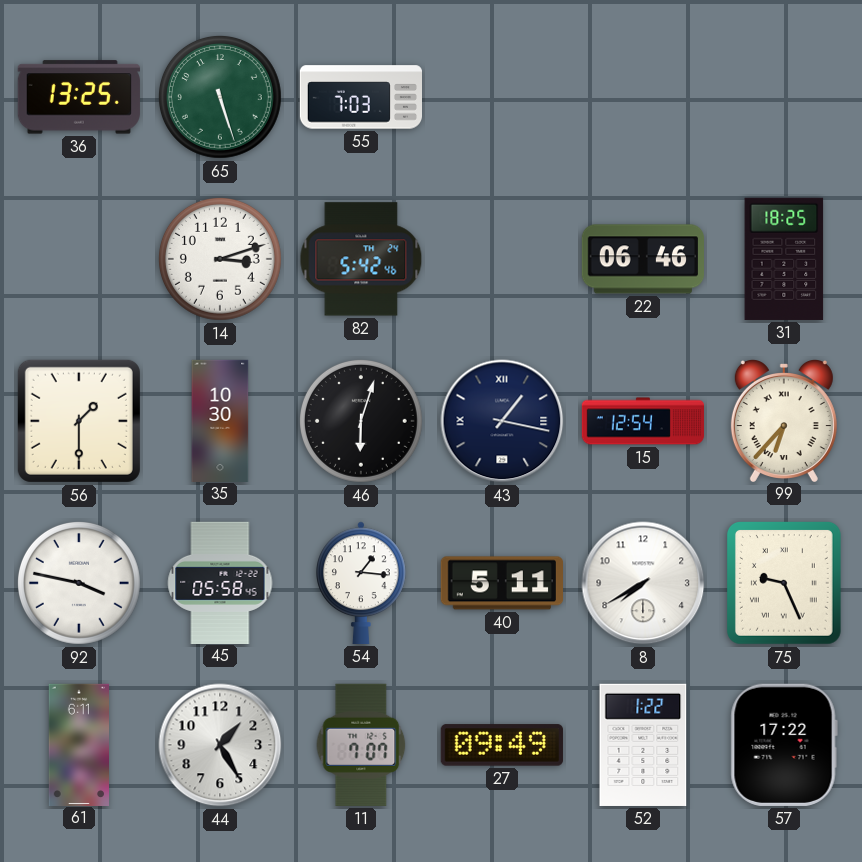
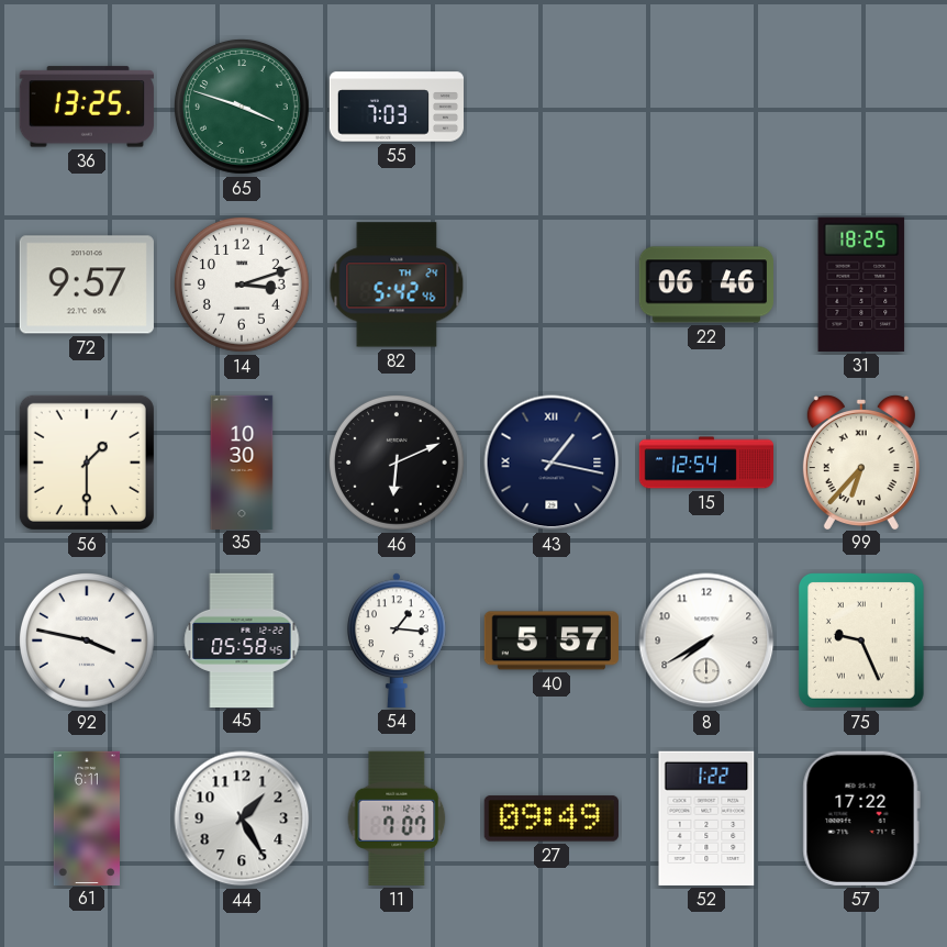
65: 5:27 -> 3:48 (242, 107)
72: none -> 9:57 (87, 285)
46: 6:03 -> 6:11 (397, 463)
40: 5:11 -> 5:57 (550, 640)
